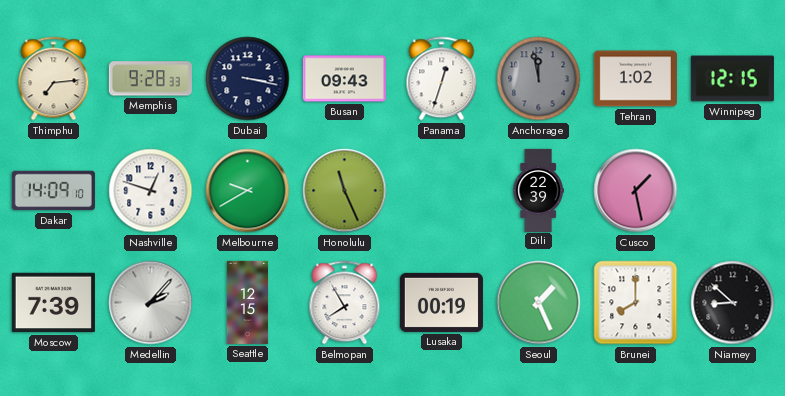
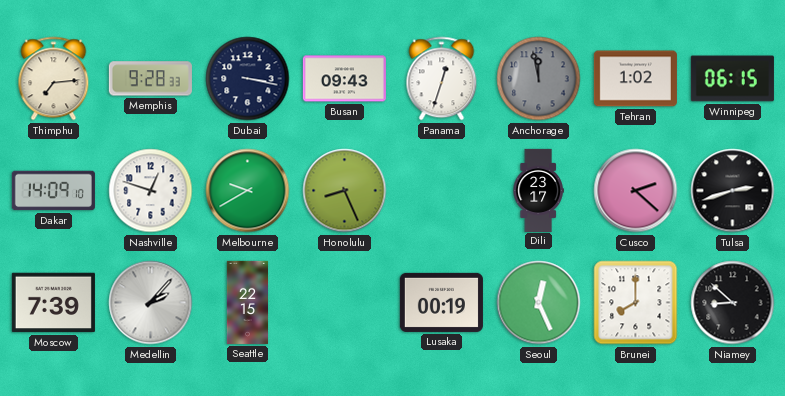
Winnipeg: 12:15 -> 06:15 (732, 79)
Honolulu: 11:26 -> 8:26 (345, 191)
Dili: 22:39 -> 23:17 (538, 190)
Cusco: 1:28 -> 2:22 (636, 191)
Tulsa: none -> 2:42 (733, 191)
Seattle: 12:15 -> 22:15 (247, 302)
Belmopan: 7:55 -> none (345, 303)
Seoul: 1:26 -> 12:26 (539, 303)
